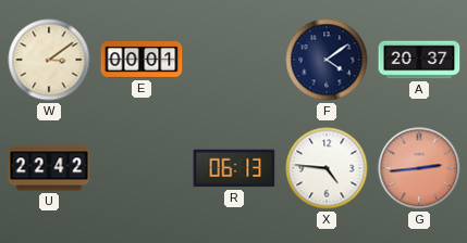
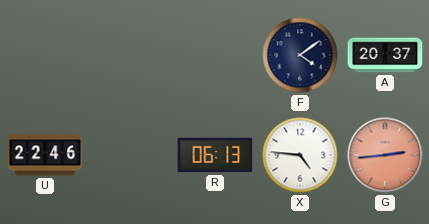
W: 3:09 -> none (49, 60)
E: 00:01 -> none (142, 60)
U: 22:42 -> 22:46 (45, 155)
